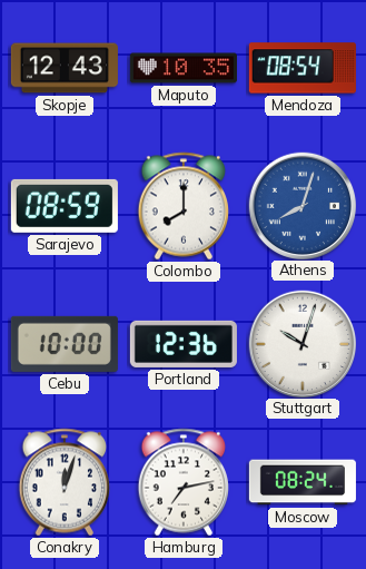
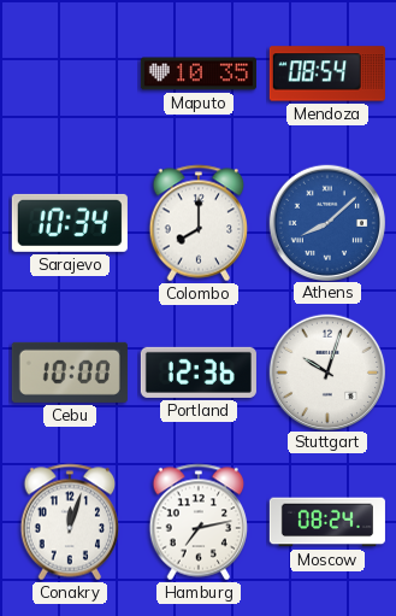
Skopje: 12:43 -> none (65, 68)
Sarajevo: 08:59 -> 10:34 (70, 223)
Athens: 8:03 -> 8:08 (326, 222)
